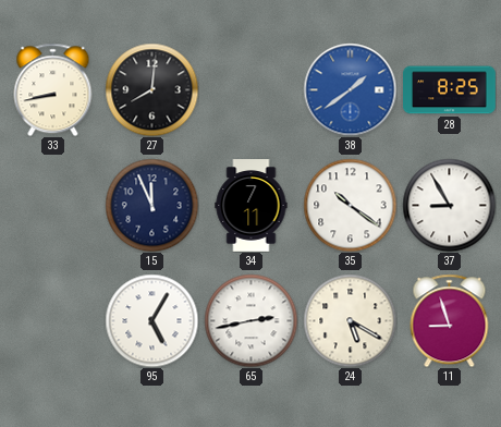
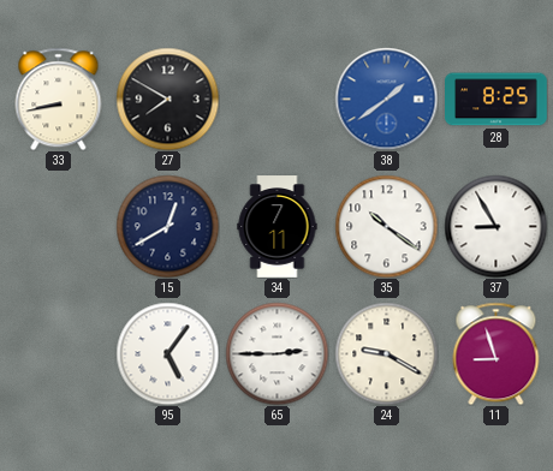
27: 8:01 -> 7:50 (167, 99)
15: 11:56 -> 12:40 (167, 226)
95: 5:05 -> 5:06 (167, 353)
65: 2:43 -> 2:45 (276, 353)
24: 5:20 -> 9:20 (386, 353)
